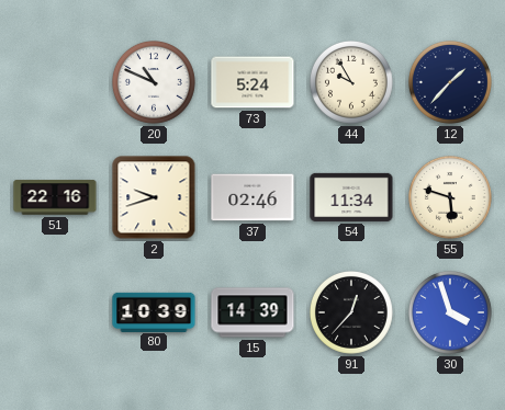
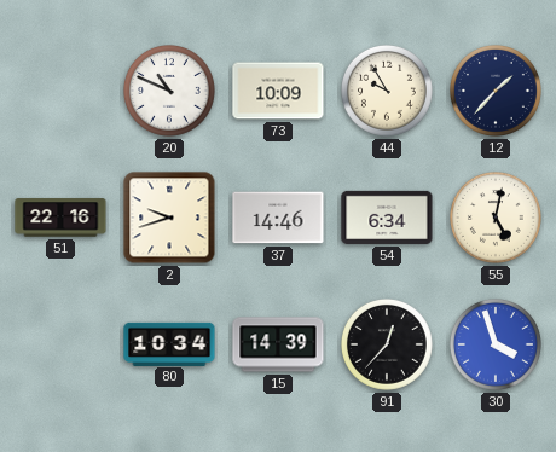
73: 5:24 -> 10:09 (278, 91)
37: 02:46 -> 14:46 (278, 218)
54: 11:34 -> 6:34 (387, 218)
55: 5:48 -> 5:02 (497, 219)
80: 10:39 -> 10:34 (169, 343)
